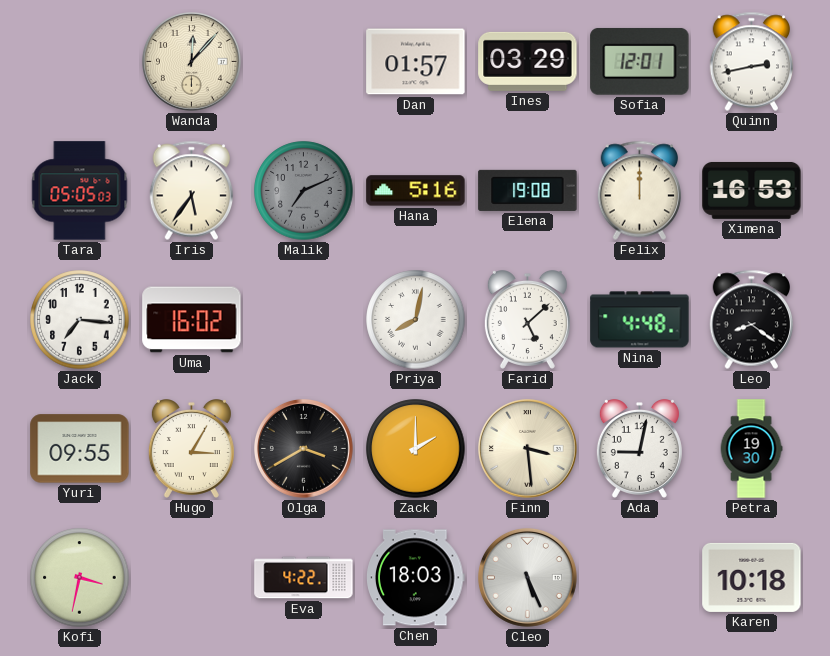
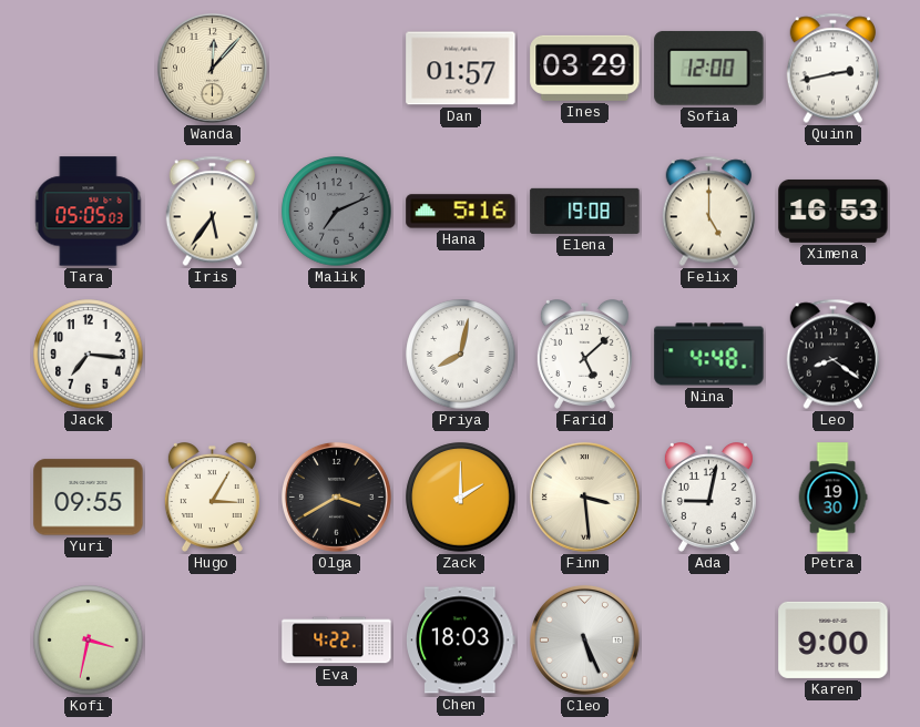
Sofia: 12:01 -> 12:00 (709, 68)
Felix: 12:00 -> 5:00 (709, 212)
Uma: 16:02 -> none (192, 320)
Karen: 10:18 -> 9:00 (834, 639)
